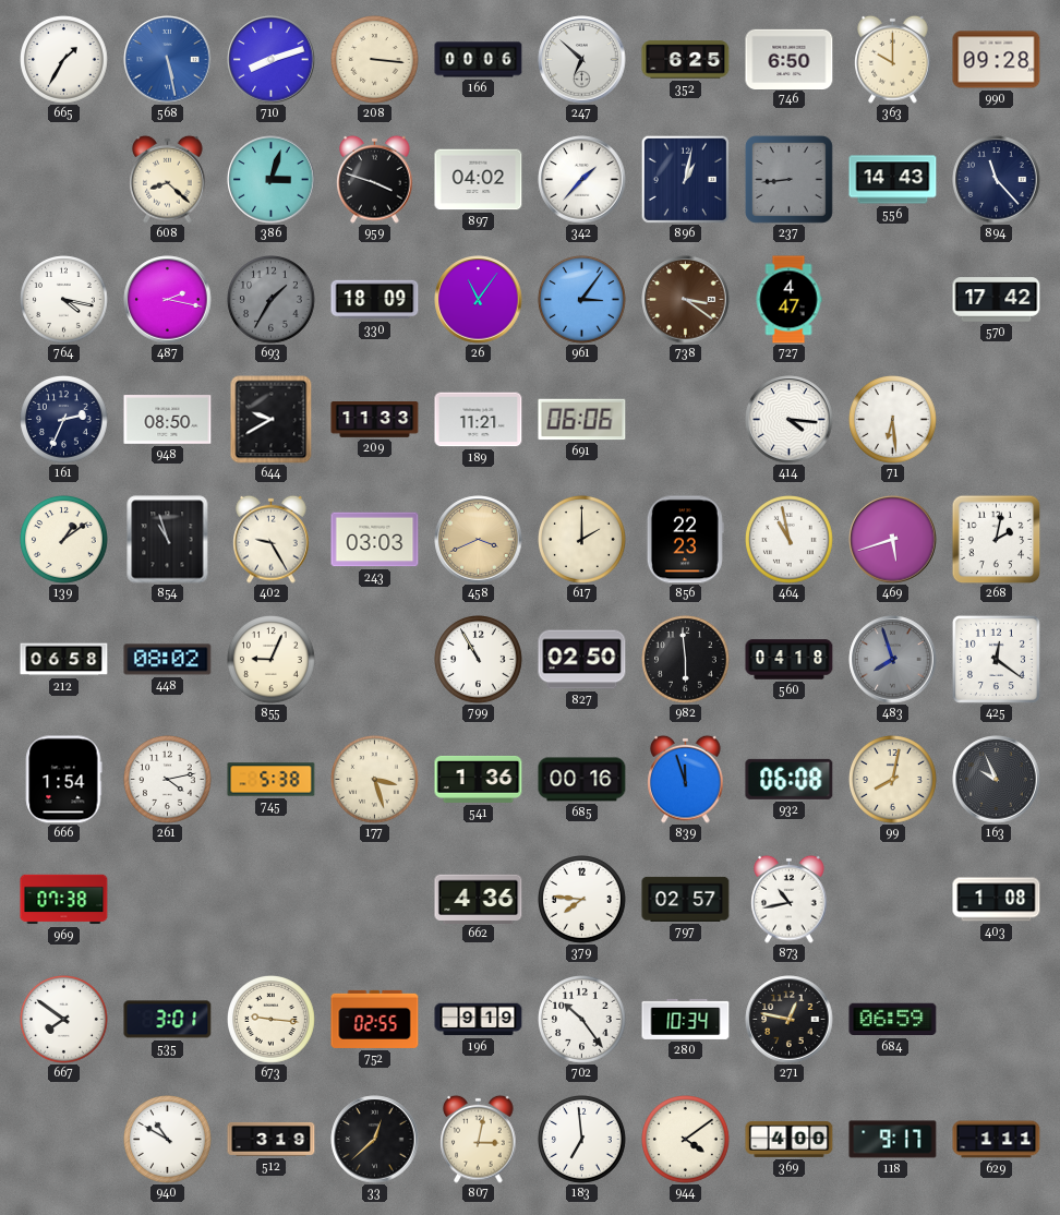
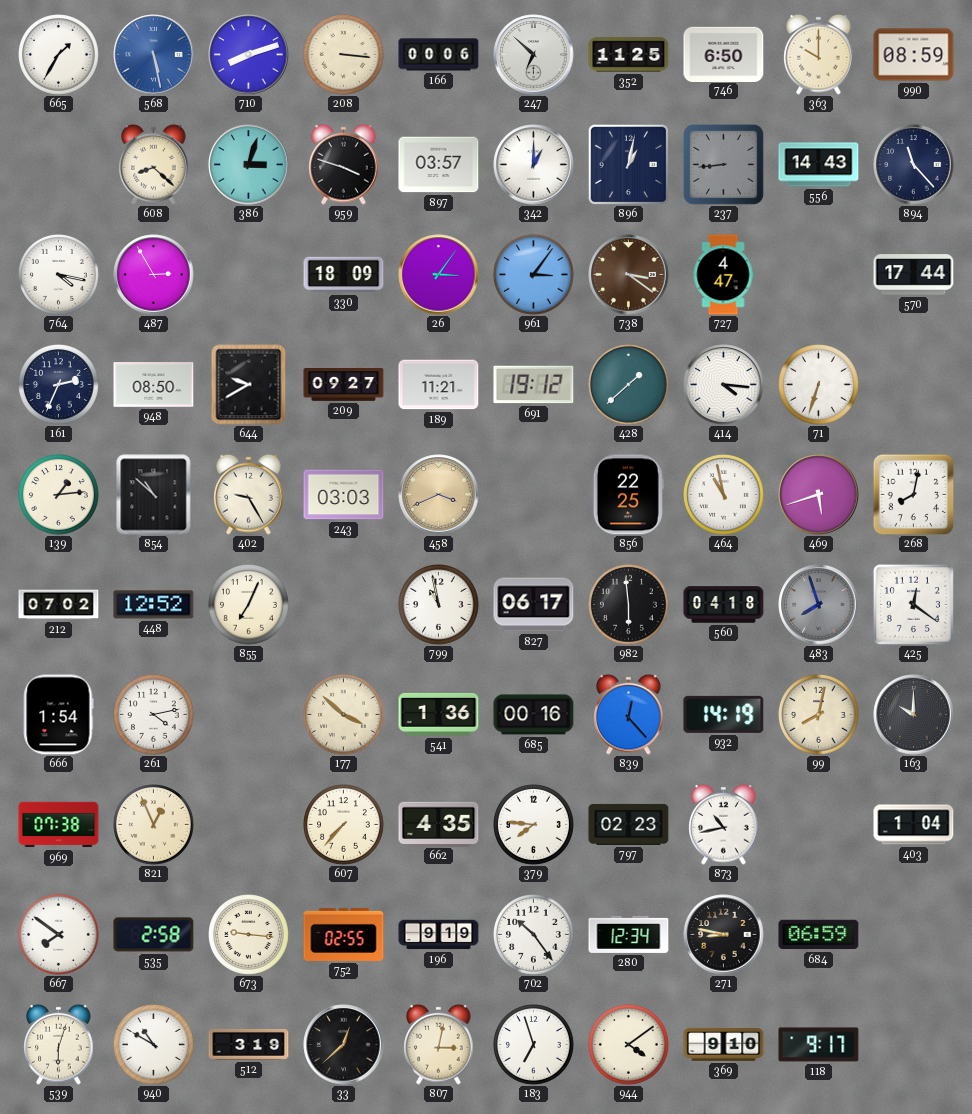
352: 6:25 -> 11:25 (629, 55)
990: 09:28 -> 08:59 (914, 55)
897: 04:02 -> 03:57 (439, 165)
342: 1:37 -> 1:00 (534, 165)
487: 2:17 -> 2:55 (154, 275)
693: 1:35 -> none (272, 300)
26: 11:06 -> 3:06 (439, 275)
570: 17:42 -> 17:44 (914, 275)
209: 11:33 -> 09:27 (344, 385)
691: 06:06 -> 19:12 (534, 385)
428: none -> 1:38 (629, 385)
71: 6:29 -> 6:33 (819, 385)
139: 1:09 -> 1:14 (59, 495)
854: 10:57 -> 10:52 (154, 495)
617: 2:00 -> none (582, 540)
856: 22:23 -> 22:25 (628, 495)
268: 2:02 -> 8:02 (913, 494)
212: 06:58 -> 07:02 (59, 605)
448: 08:02 -> 12:52 (154, 605)
855: 9:04 -> 7:04 (249, 605)
799: 10:55 -> 10:58 (439, 605)
827: 02:50 -> 06:17 (534, 605)
745: 5:38 -> none (272, 780)
177: 3:27 -> 3:52 (344, 715)
839: 11:57 -> 12:23 (629, 714)
932: 06:08 -> 14:19 (724, 714)
163: 9:56 -> 10:00 (914, 715)
821: none -> 12:56 (154, 825)
607: none -> 7:37 (344, 825)
662: 4:36 -> 4:35 (439, 824)
797: 02:57 -> 02:23 (629, 824)
403: 1:08 -> 1:04 (914, 825)
535: 3:01 -> 2:58 (154, 935)
280: 10:34 -> 12:34 (629, 934)
271: 12:47 -> 8:47 (724, 935)
539: none -> 6:03 (59, 1044)
183: 6:59 -> 6:57 (534, 1045)
369: 4:00 -> 9:10 (724, 1044)
629: 1:11 -> none (997, 1140)
